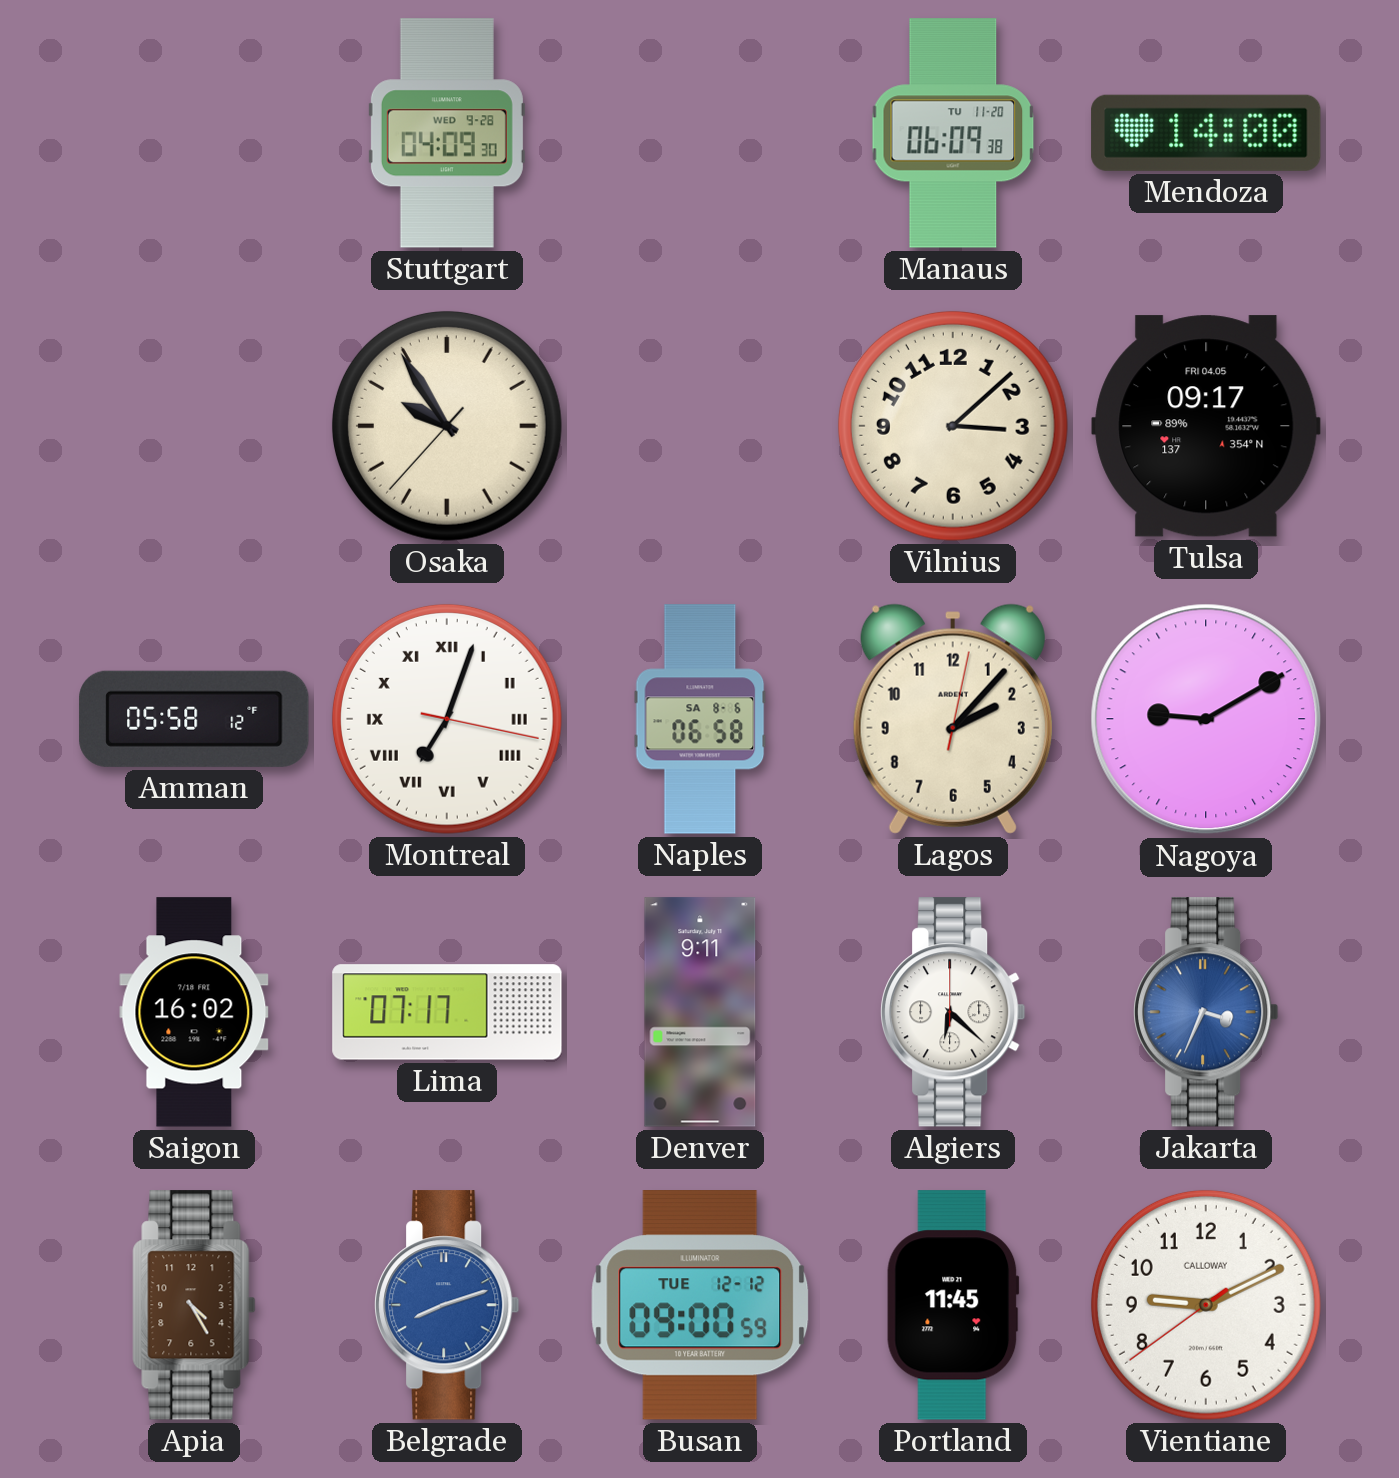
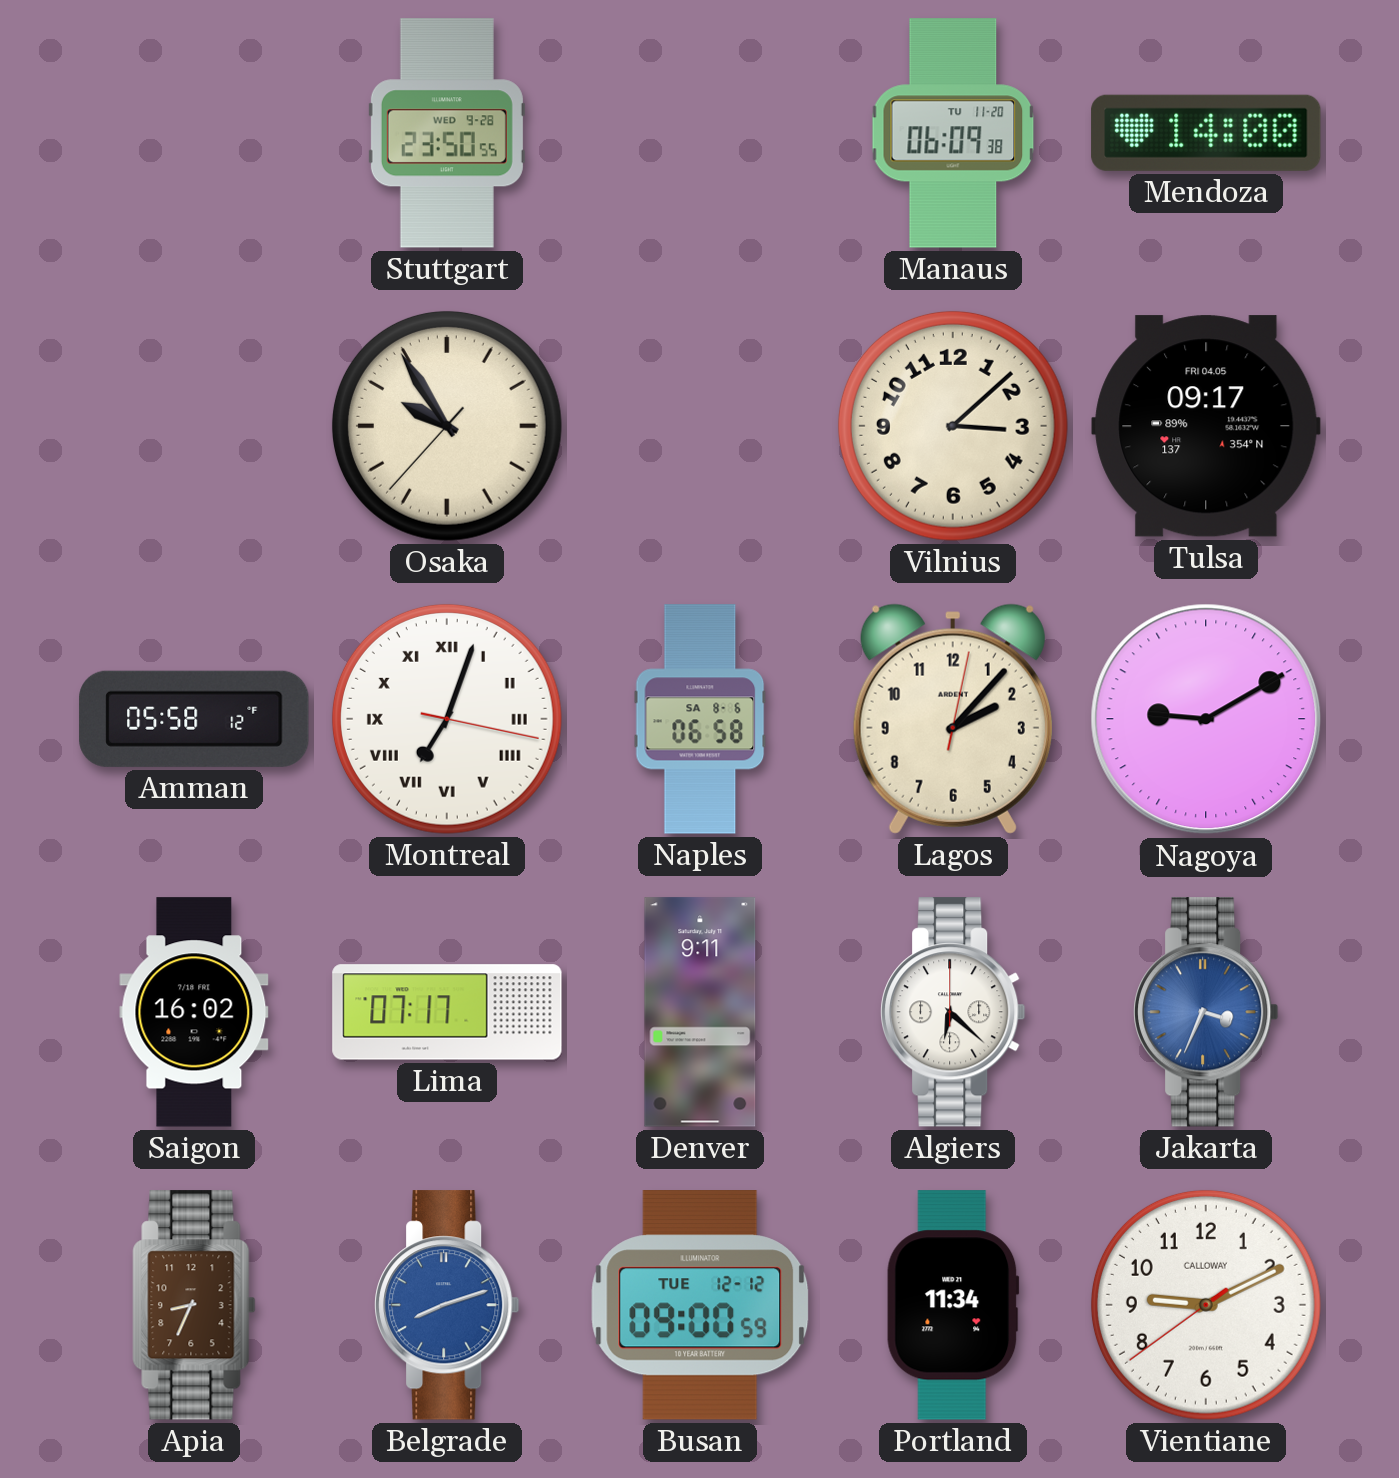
Stuttgart: 04:09 -> 23:50 (447, 133)
Apia: 4:25 -> 8:34 (194, 1305)
Portland: 11:45 -> 11:34 (953, 1305)
